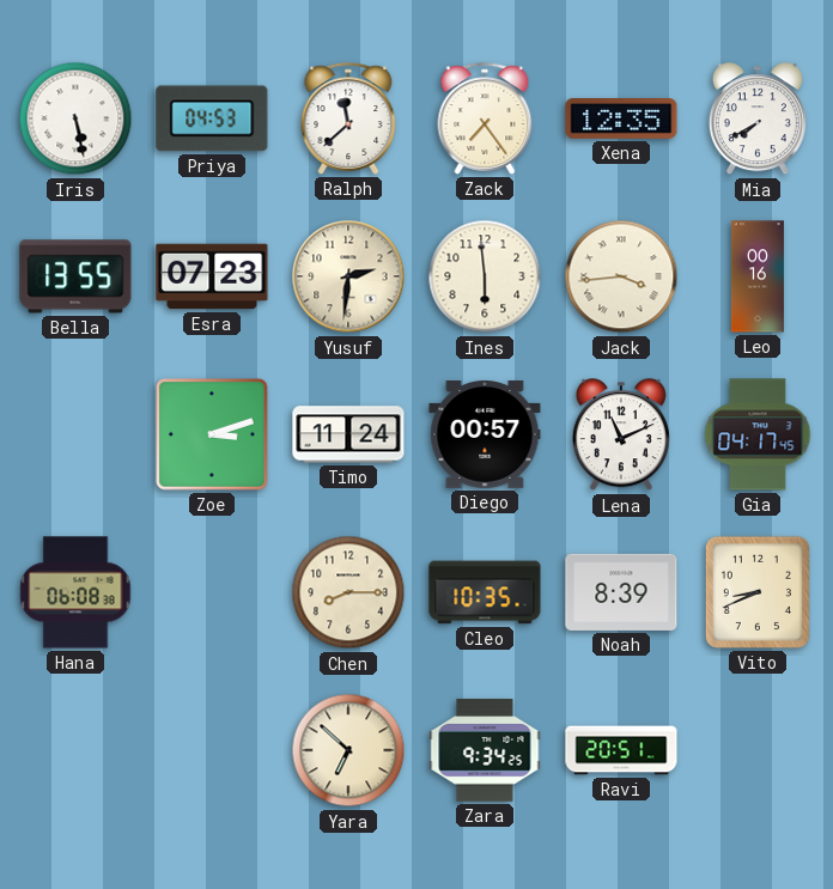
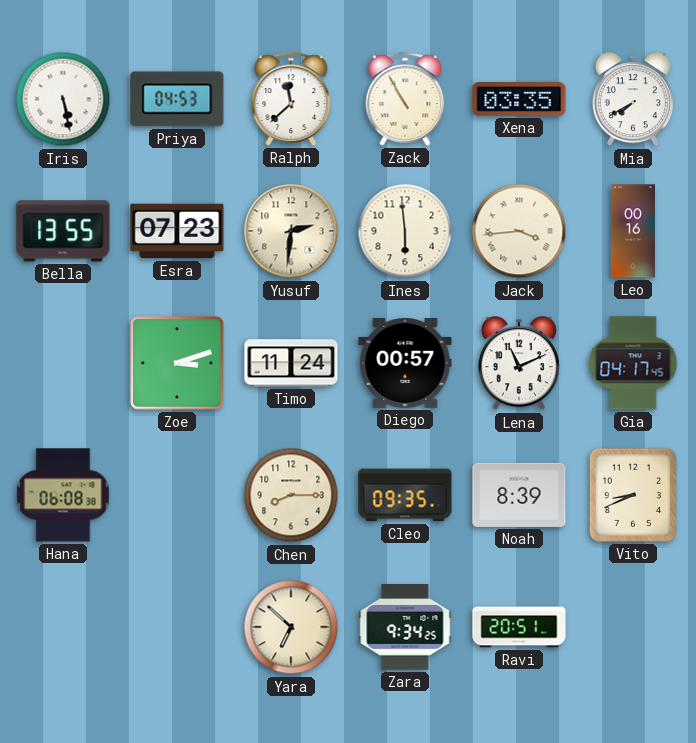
Zack: 7:24 -> 10:55 (405, 99)
Xena: 12:35 -> 03:35 (519, 100)
Cleo: 10:35 -> 09:35 (405, 495)
